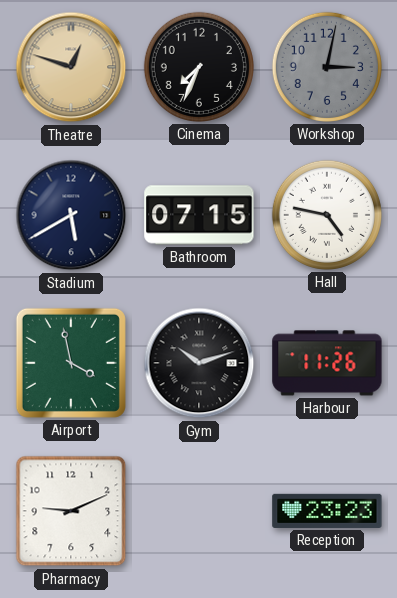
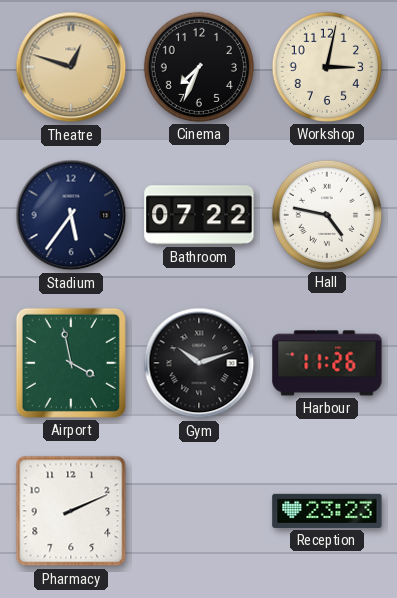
Workshop dial: grey -> cream (327, 67)
Stadium: 5:40 -> 5:36 (71, 215)
Bathroom: 07:15 -> 07:22 (199, 215)
Pharmacy: 9:11 -> 2:11 (71, 511)
